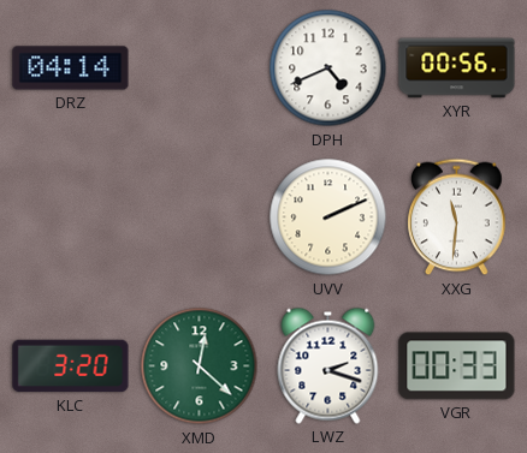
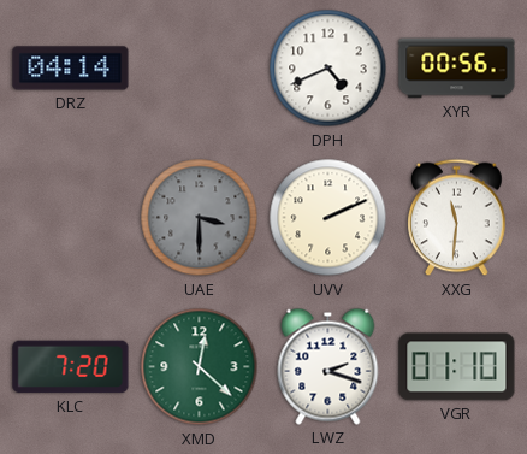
UAE: none -> 3:30 (200, 218)
KLC: 3:20 -> 7:20 (71, 367)
VGR: 00:33 -> 01:10 (457, 367)
